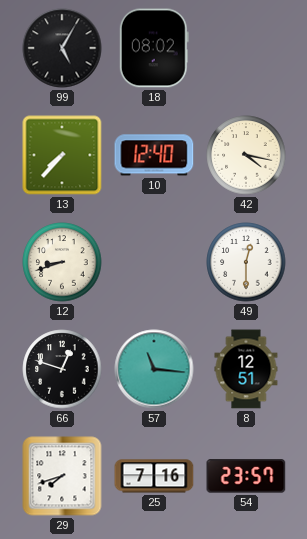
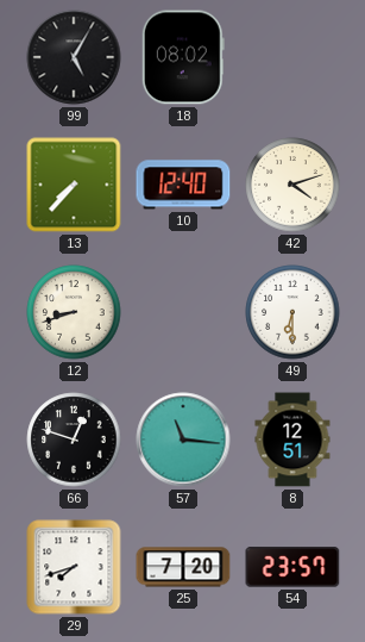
42: 4:17 -> 4:12 (292, 185)
49: 12:30 -> 6:30 (292, 312)
25: 7:16 -> 7:20 (183, 567)
